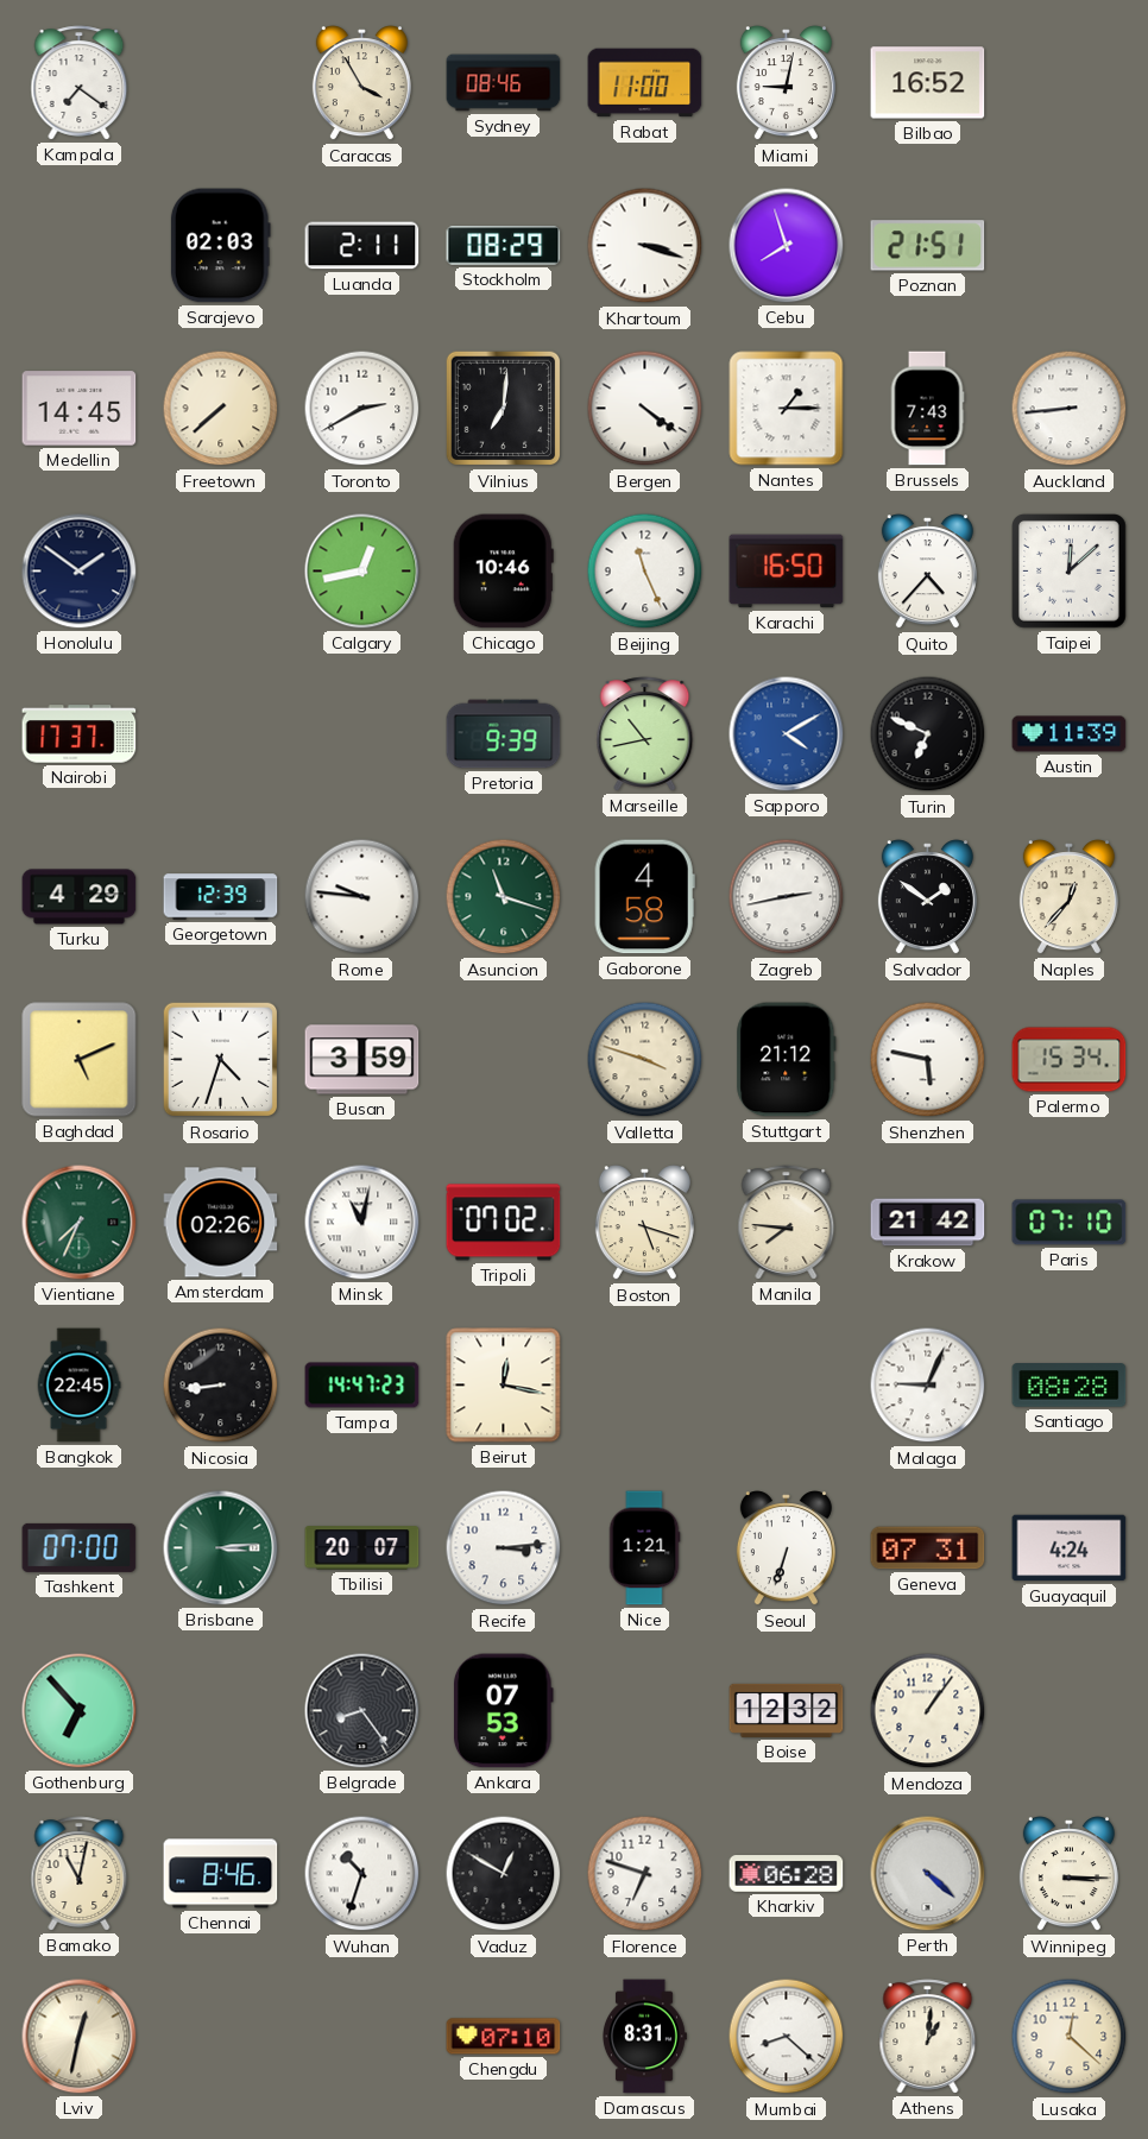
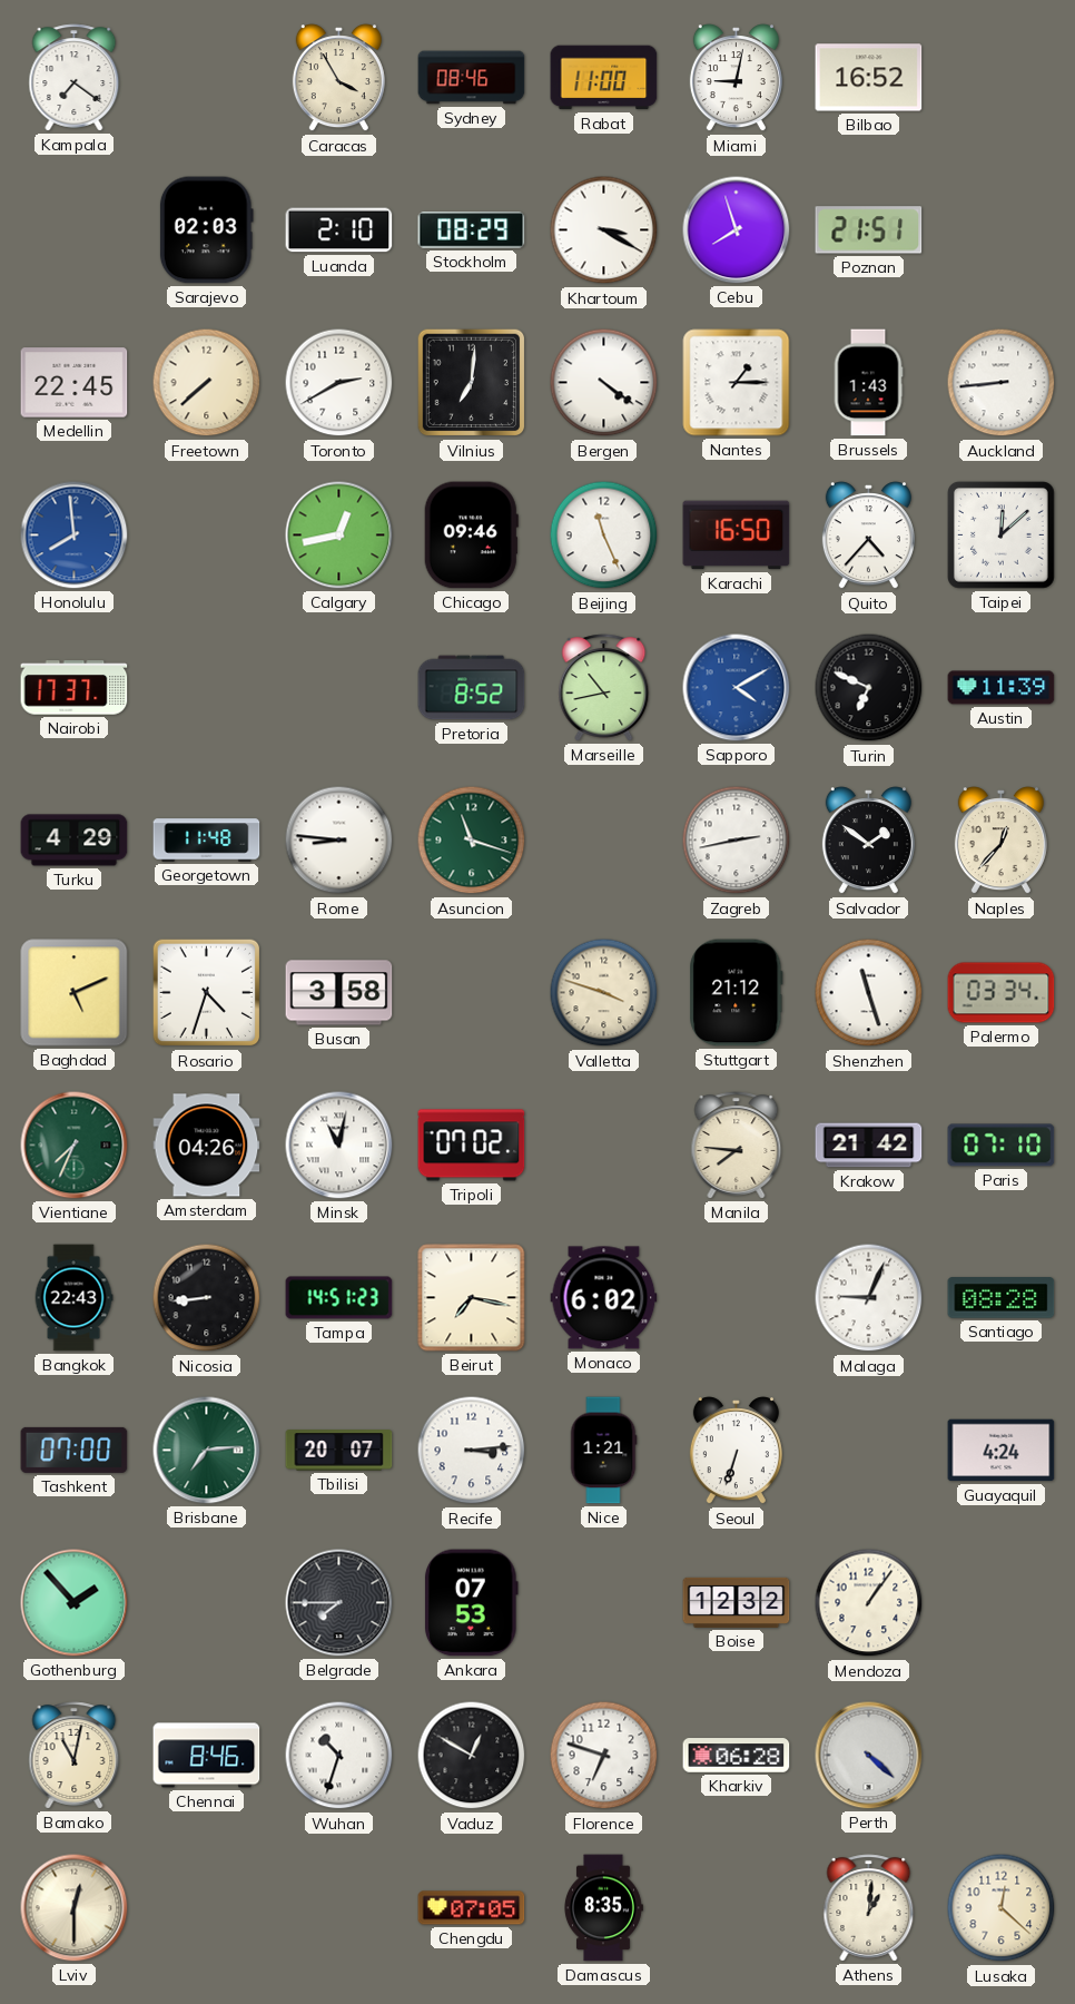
Luanda: 2:11 -> 2:10 (339, 230)
Khartoum: 3:18 -> 3:20 (604, 230)
Medellin: 14:45 -> 22:45 (75, 383)
Brussels: 7:43 -> 1:43 (868, 383)
Honolulu: 1:51 -> 7:59 (75, 536)
Honolulu dial: navy -> blue (75, 536)
Chicago: 10:46 -> 09:46 (471, 536)
Pretoria: 9:39 -> 8:52 (472, 688)
Georgetown: 12:39 -> 11:48 (207, 841)
Rome: 9:46 -> 8:46 (339, 841)
Gaborone: 4:58 -> none (644, 897)
Busan: 3:59 -> 3:58 (339, 993)
Shenzhen: 5:47 -> 11:27 (869, 993)
Palermo: 15:34 -> 03:34 (1002, 993)
Amsterdam: 02:26 -> 04:26 (207, 1146)
Boston: 5:18 -> none (644, 1223)
Bangkok: 22:45 -> 22:43 (73, 1298)
Tampa: 14:47 -> 14:51 (339, 1298)
Beirut: 12:17 -> 7:17 (472, 1298)
Monaco: none -> 6:02 (604, 1298)
Brisbane: 3:14 -> 7:14 (207, 1451)
Geneva: 07:31 -> none (928, 1548)
Gothenburg: 6:53 -> 1:53 (75, 1603)
Belgrade: 8:24 -> 7:45 (339, 1603)
Winnipeg: 3:15 -> none (1068, 1874)
Lviv: 12:32 -> 12:30 (75, 1908)
Chengdu: 07:10 -> 07:05 (472, 1908)
Damascus: 8:31 -> 8:35 (604, 1908)
Mumbai: 8:22 -> none (787, 2037)
